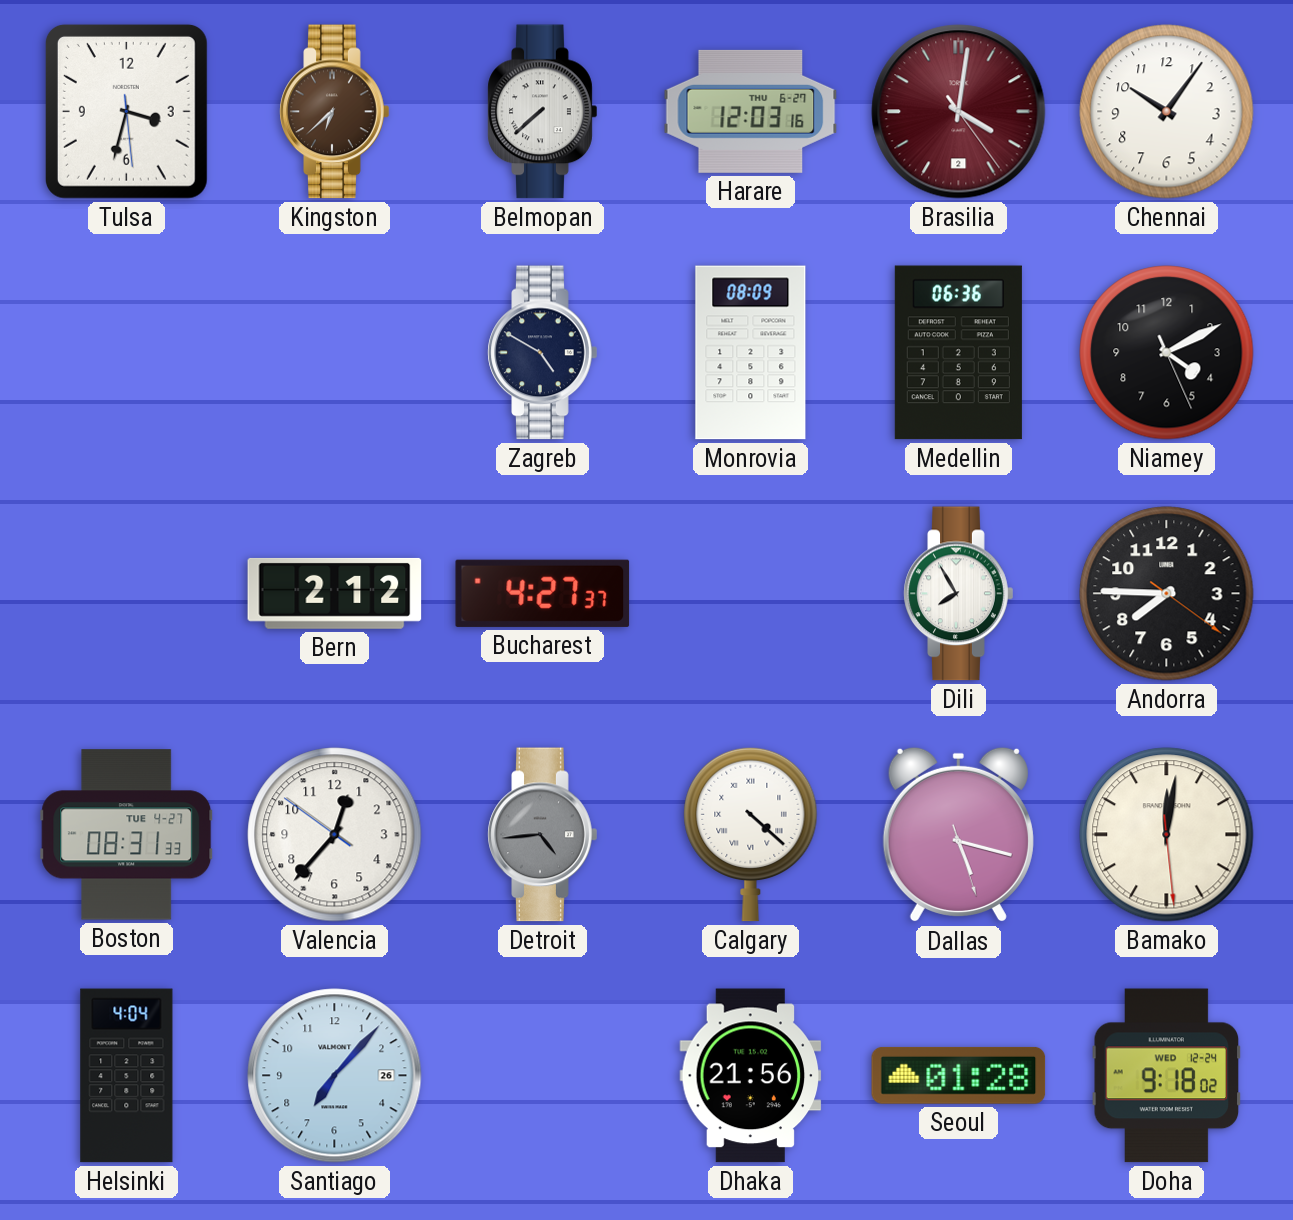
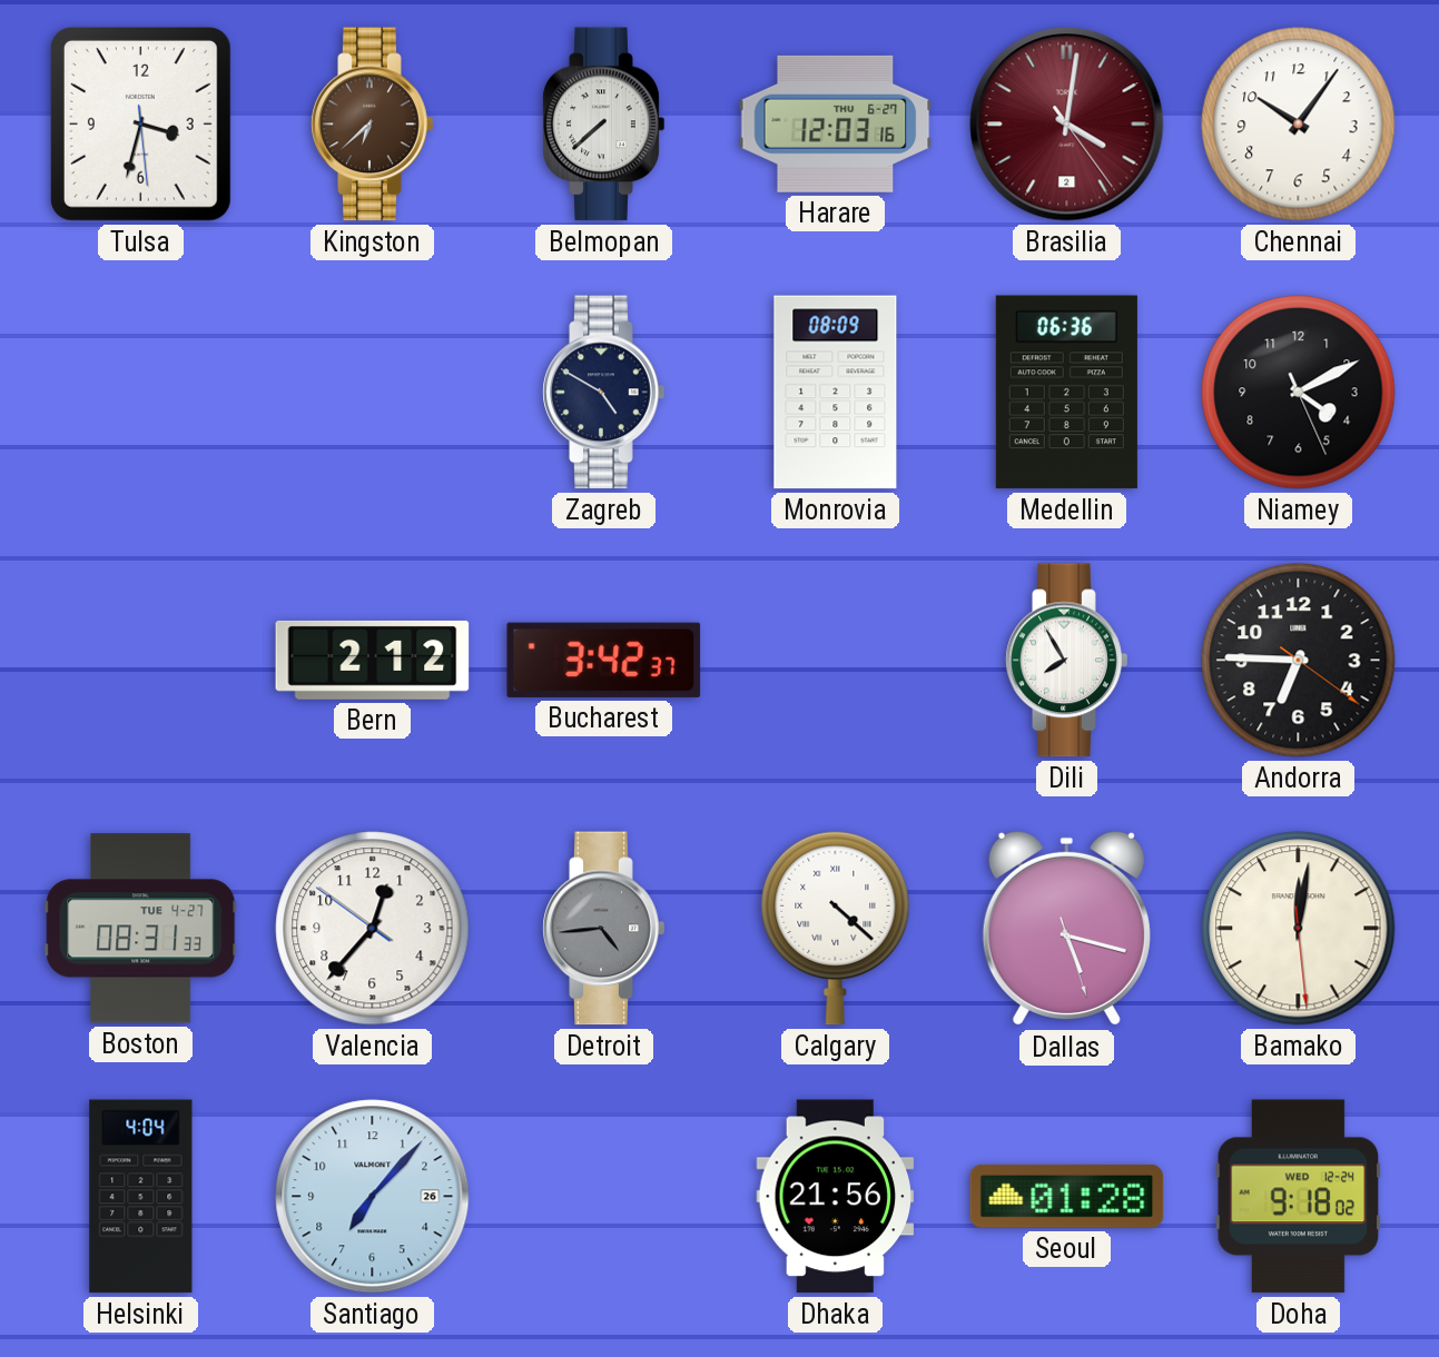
Bucharest: 4:27 -> 3:42 (604, 660)
Andorra: 7:45 -> 6:45 (1299, 661)
